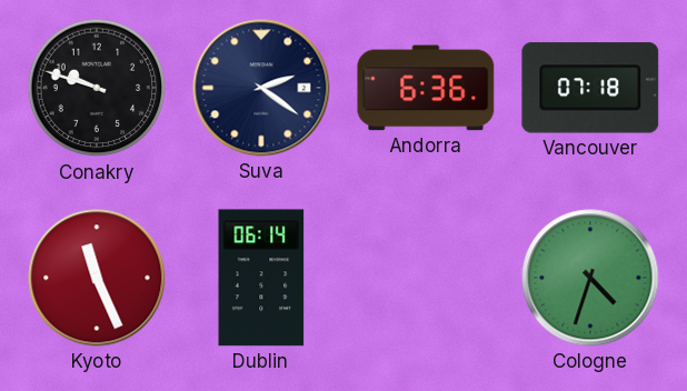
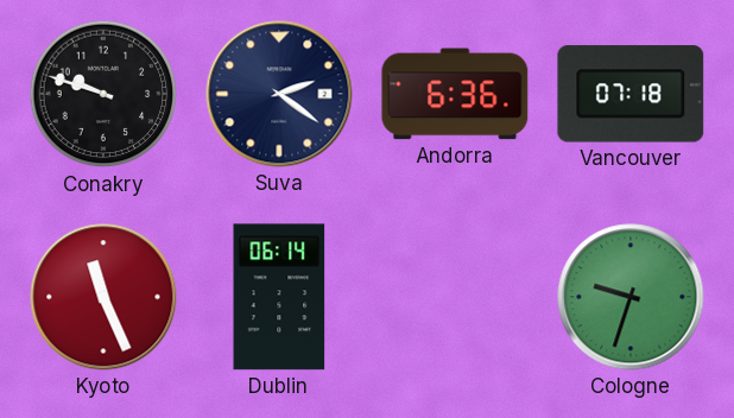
Cologne: 4:33 -> 9:33 (631, 297)
